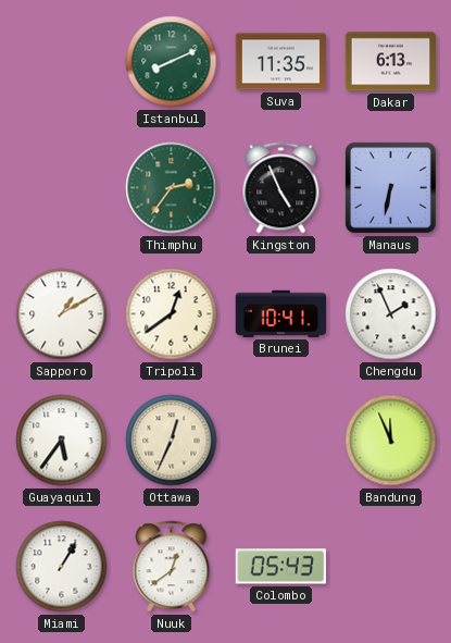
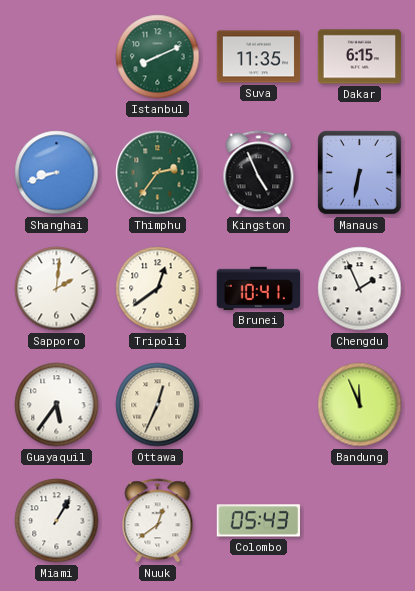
Dakar: 6:13 -> 6:15 (360, 57)
Shanghai: none -> 8:42 (57, 173)
Sapporo: 1:10 -> 2:01 (57, 289)
